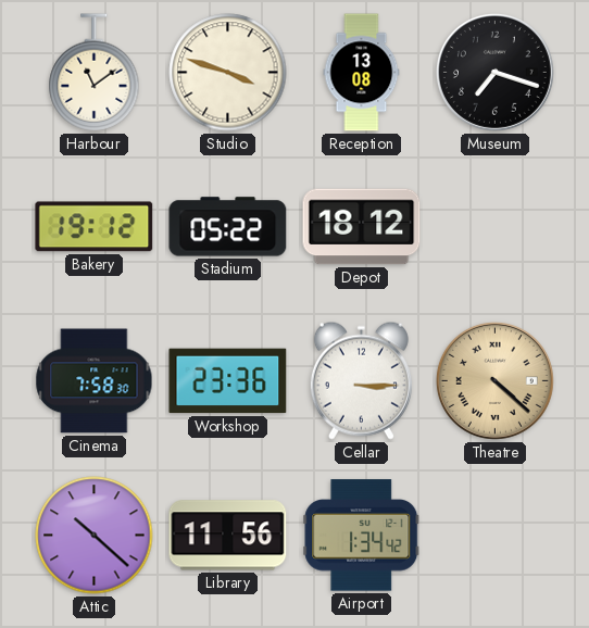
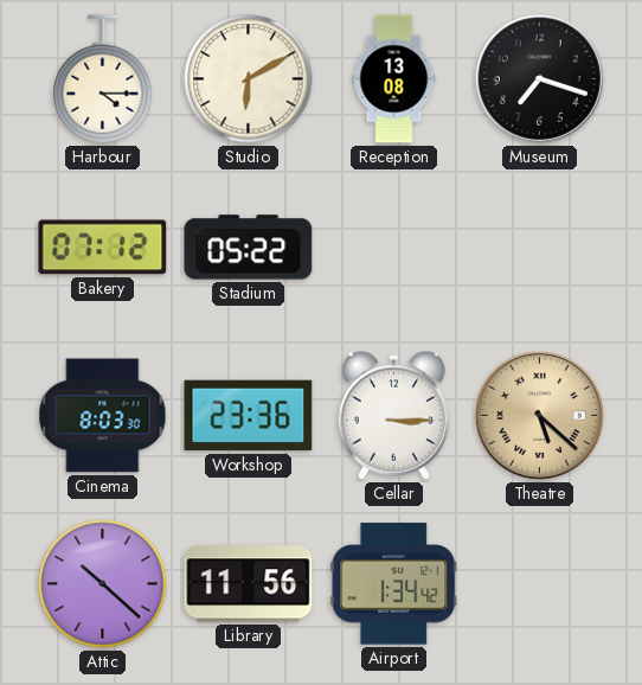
Harbour: 11:09 -> 4:15 (103, 79)
Studio: 3:48 -> 6:10 (249, 79)
Bakery: 19:12 -> 07:12 (103, 248)
Depot: 18:12 -> none (362, 227)
Cinema: 7:58 -> 8:03 (103, 416)
Theatre: 4:22 -> 5:22 (539, 415)
